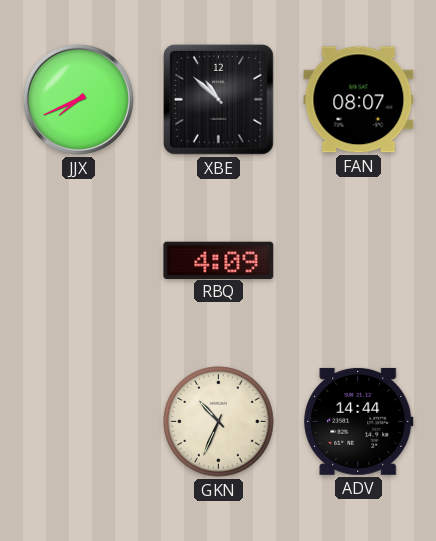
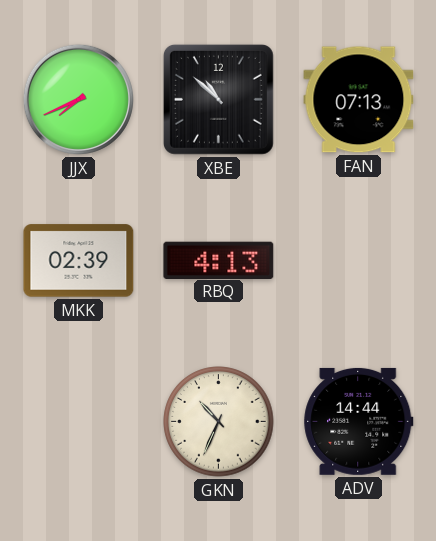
FAN: 08:07 -> 07:13 (359, 100)
MKK: none -> 02:39 (79, 261)
RBQ: 4:09 -> 4:13 (219, 260)
